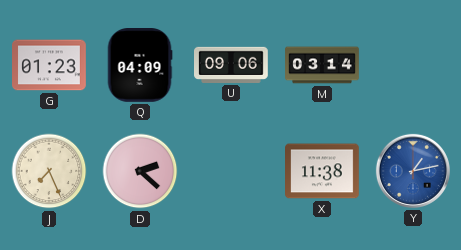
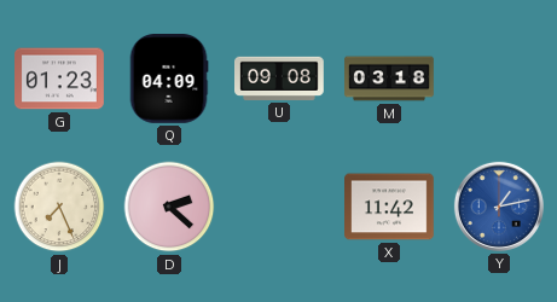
U: 09:06 -> 09:08 (280, 79)
M: 03:14 -> 03:18 (389, 79)
X: 11:38 -> 11:42 (390, 207)
